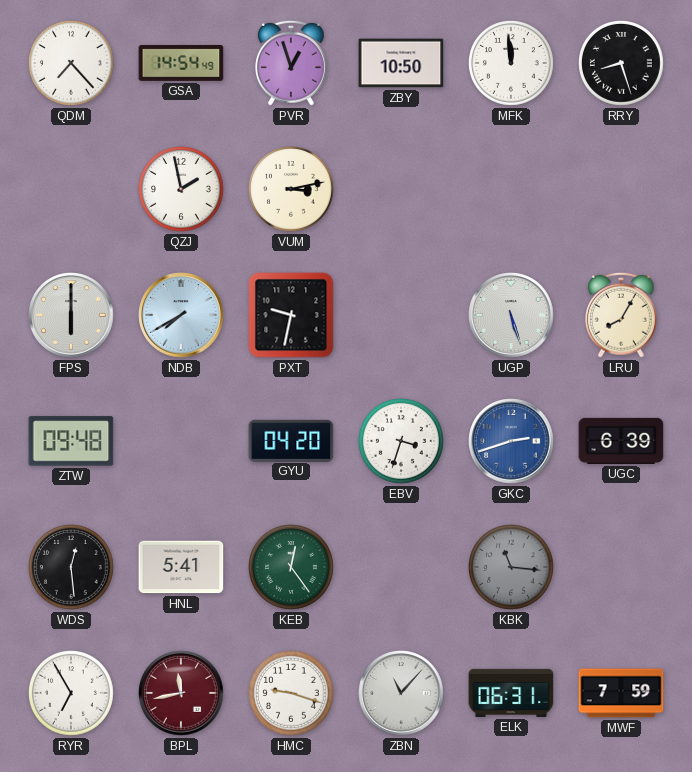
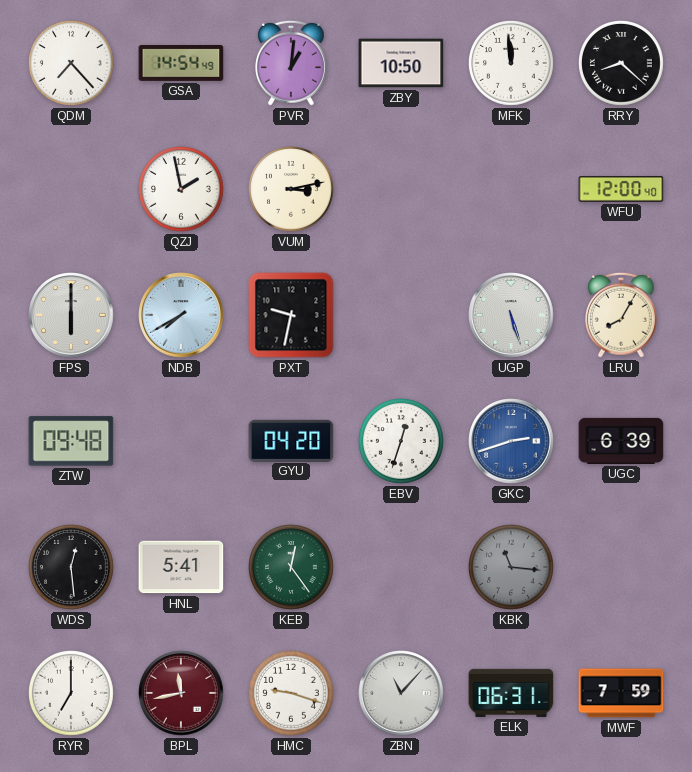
PVR: 12:57 -> 1:01 (292, 63)
RRY: 8:27 -> 8:22 (622, 64)
WFU: none -> 12:00 (621, 190)
EBV: 3:33 -> 12:33 (402, 442)
RYR: 6:55 -> 7:00 (72, 694)
